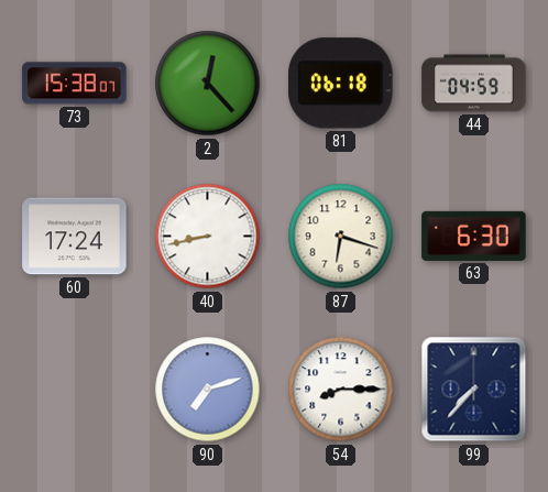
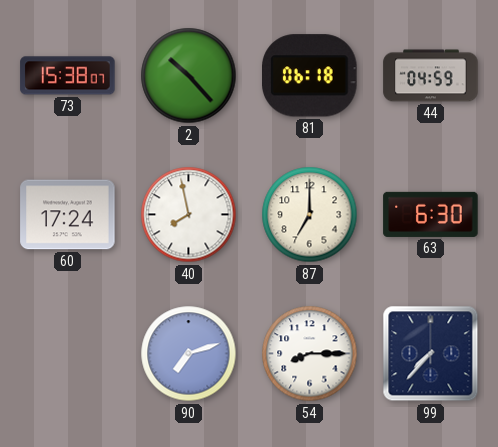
2: 12:23 -> 10:23 (189, 76)
40: 8:43 -> 7:58 (189, 215)
87: 6:18 -> 7:00 (310, 215)
